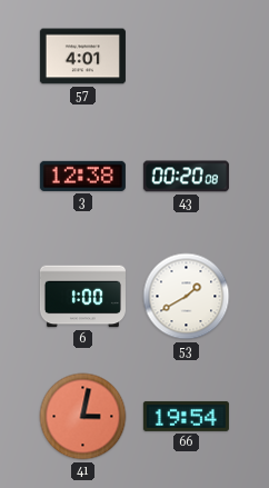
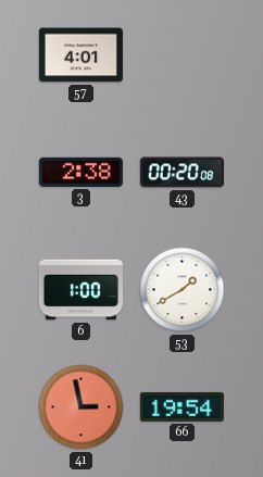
3: 12:38 -> 2:38 (80, 172)
41: 3:02 -> 2:58 (82, 407)
